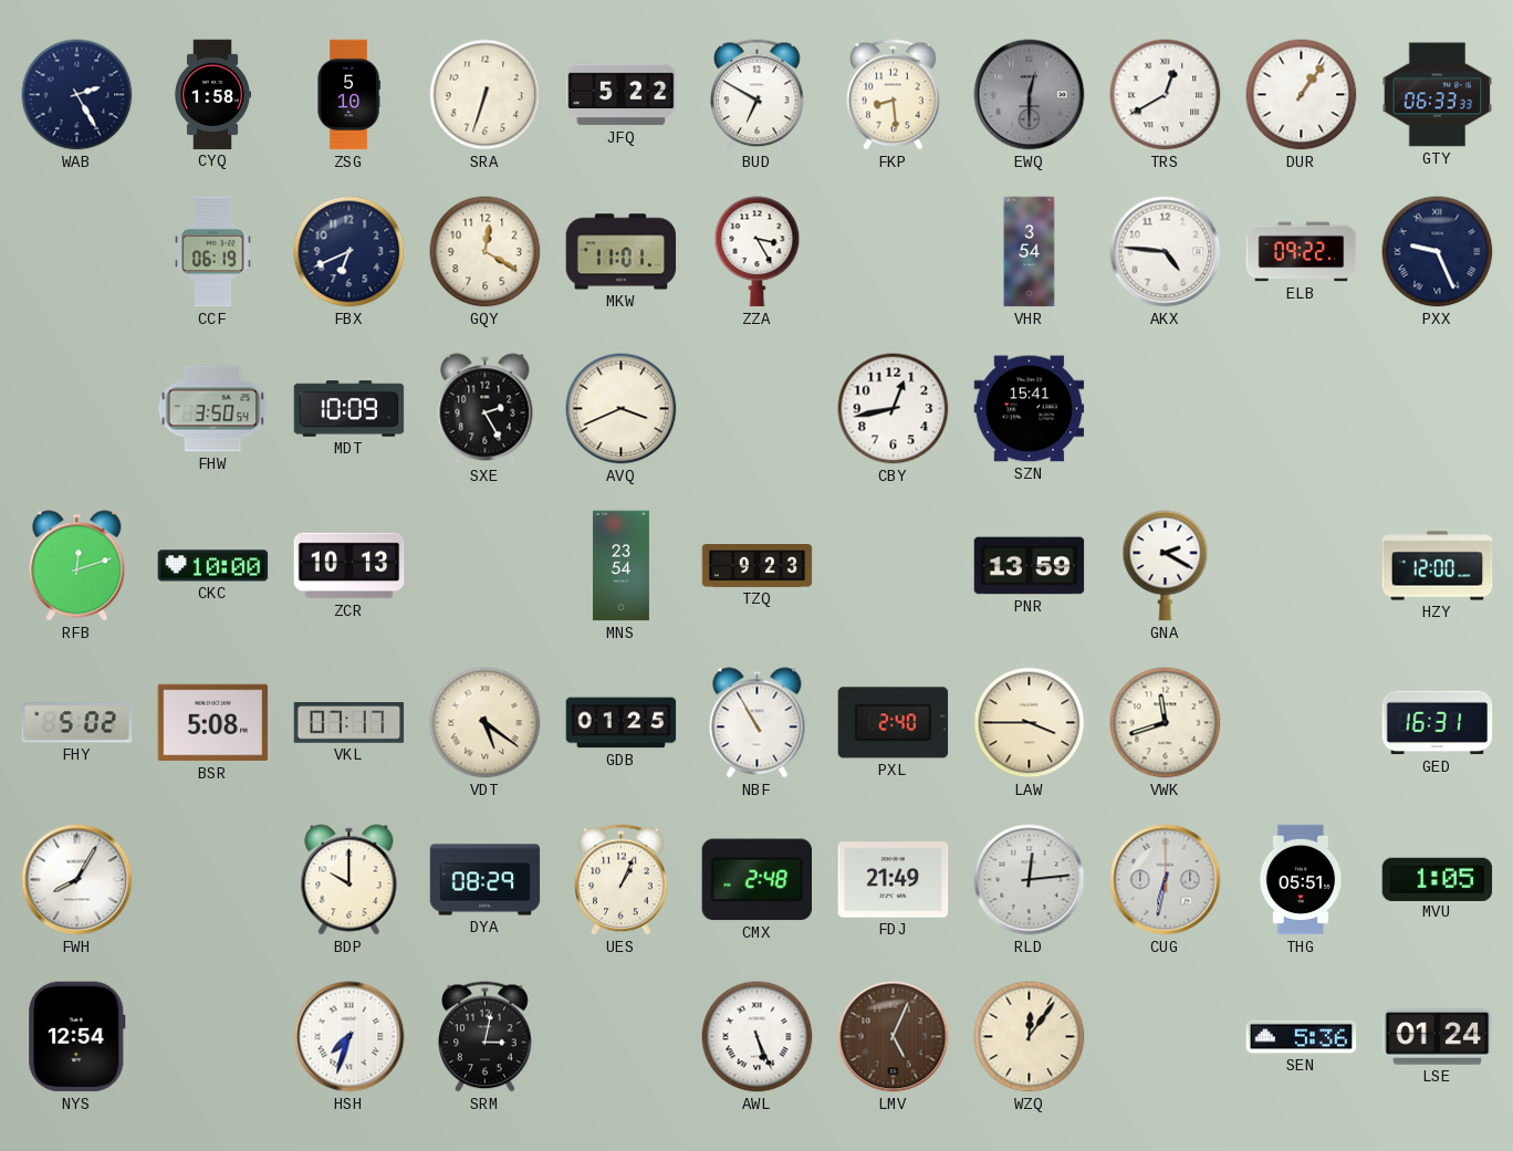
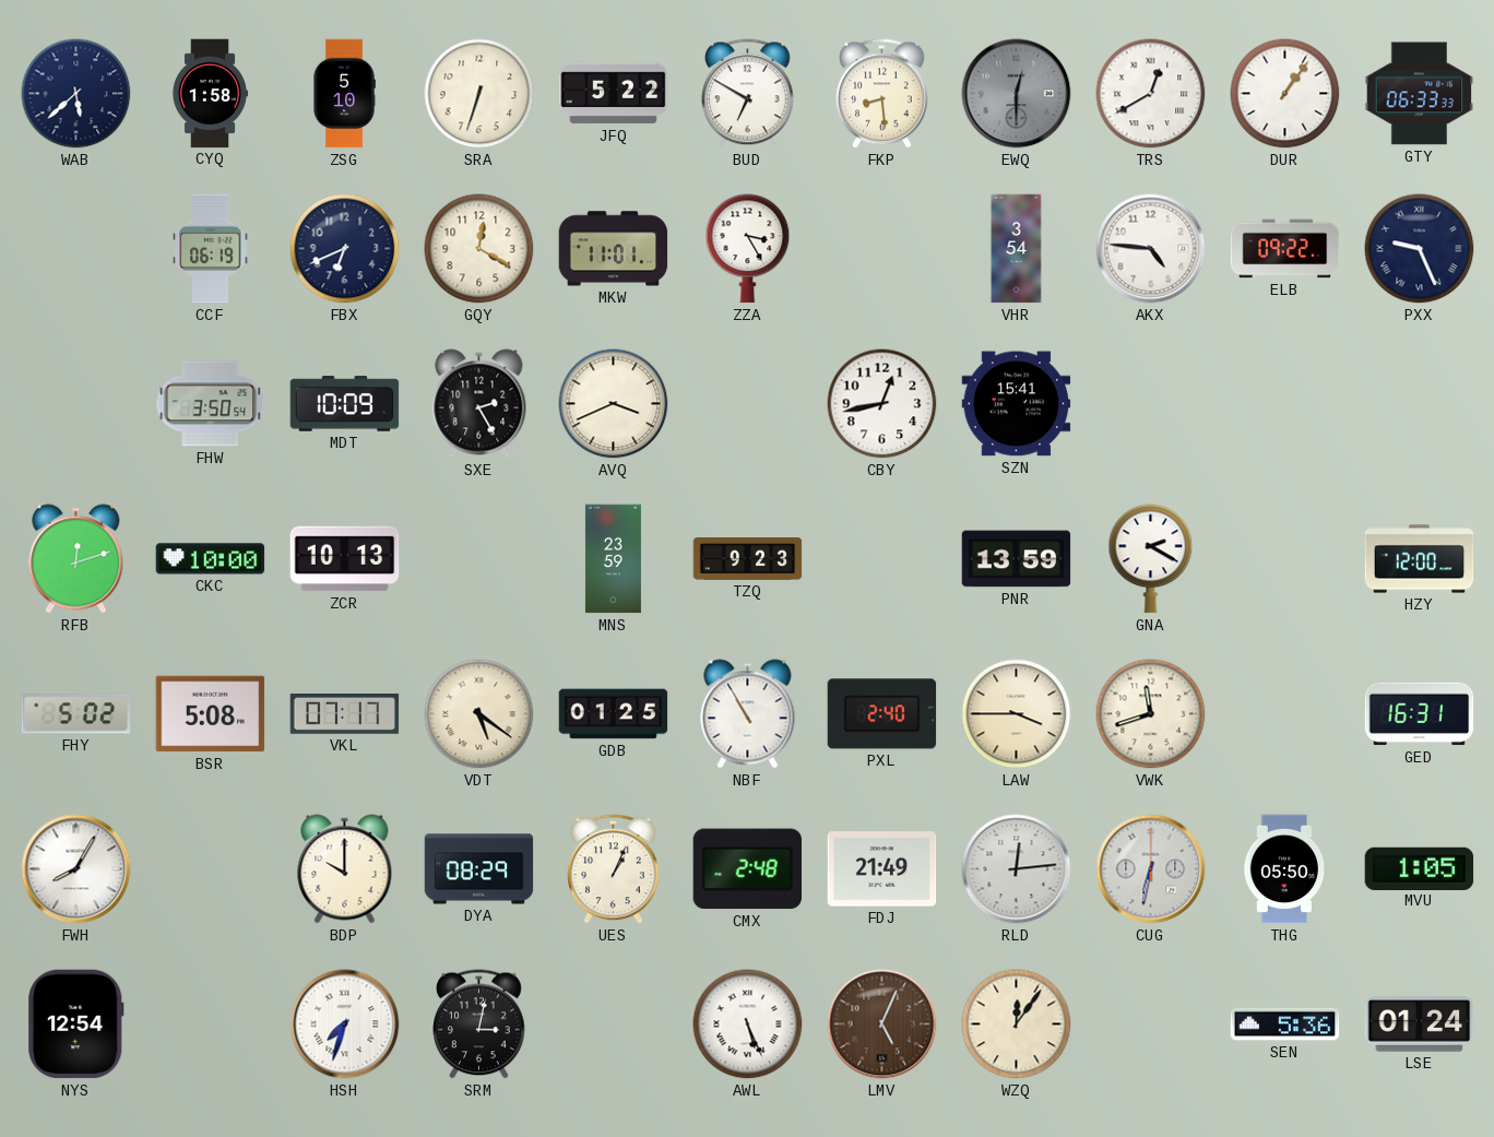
WAB: 2:25 -> 5:38 (76, 94)
MNS: 23:54 -> 23:59 (613, 559)
THG: 05:51 -> 05:50 (1284, 869)
